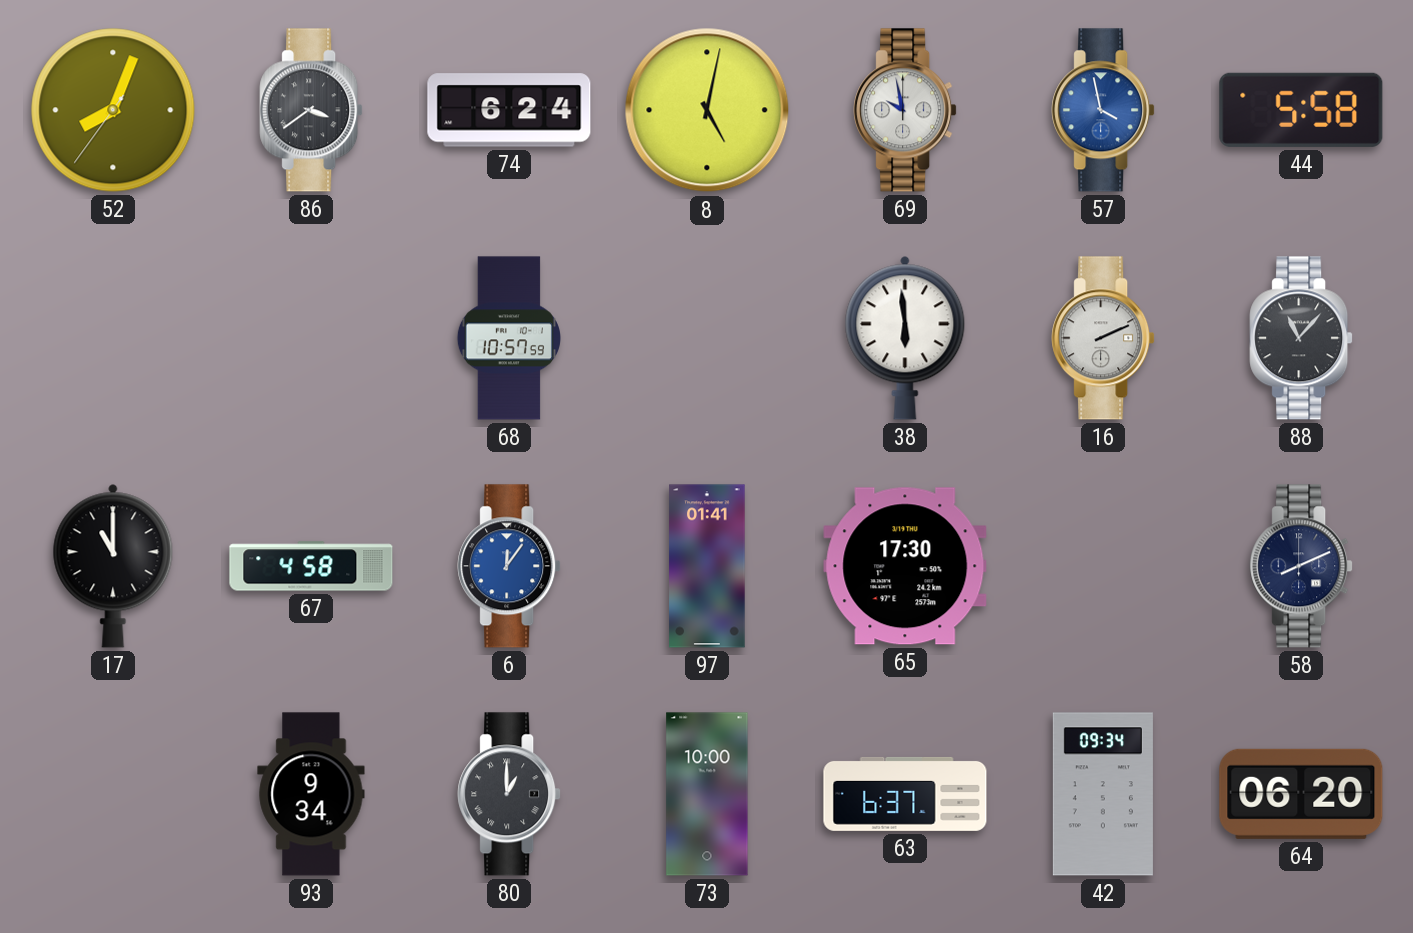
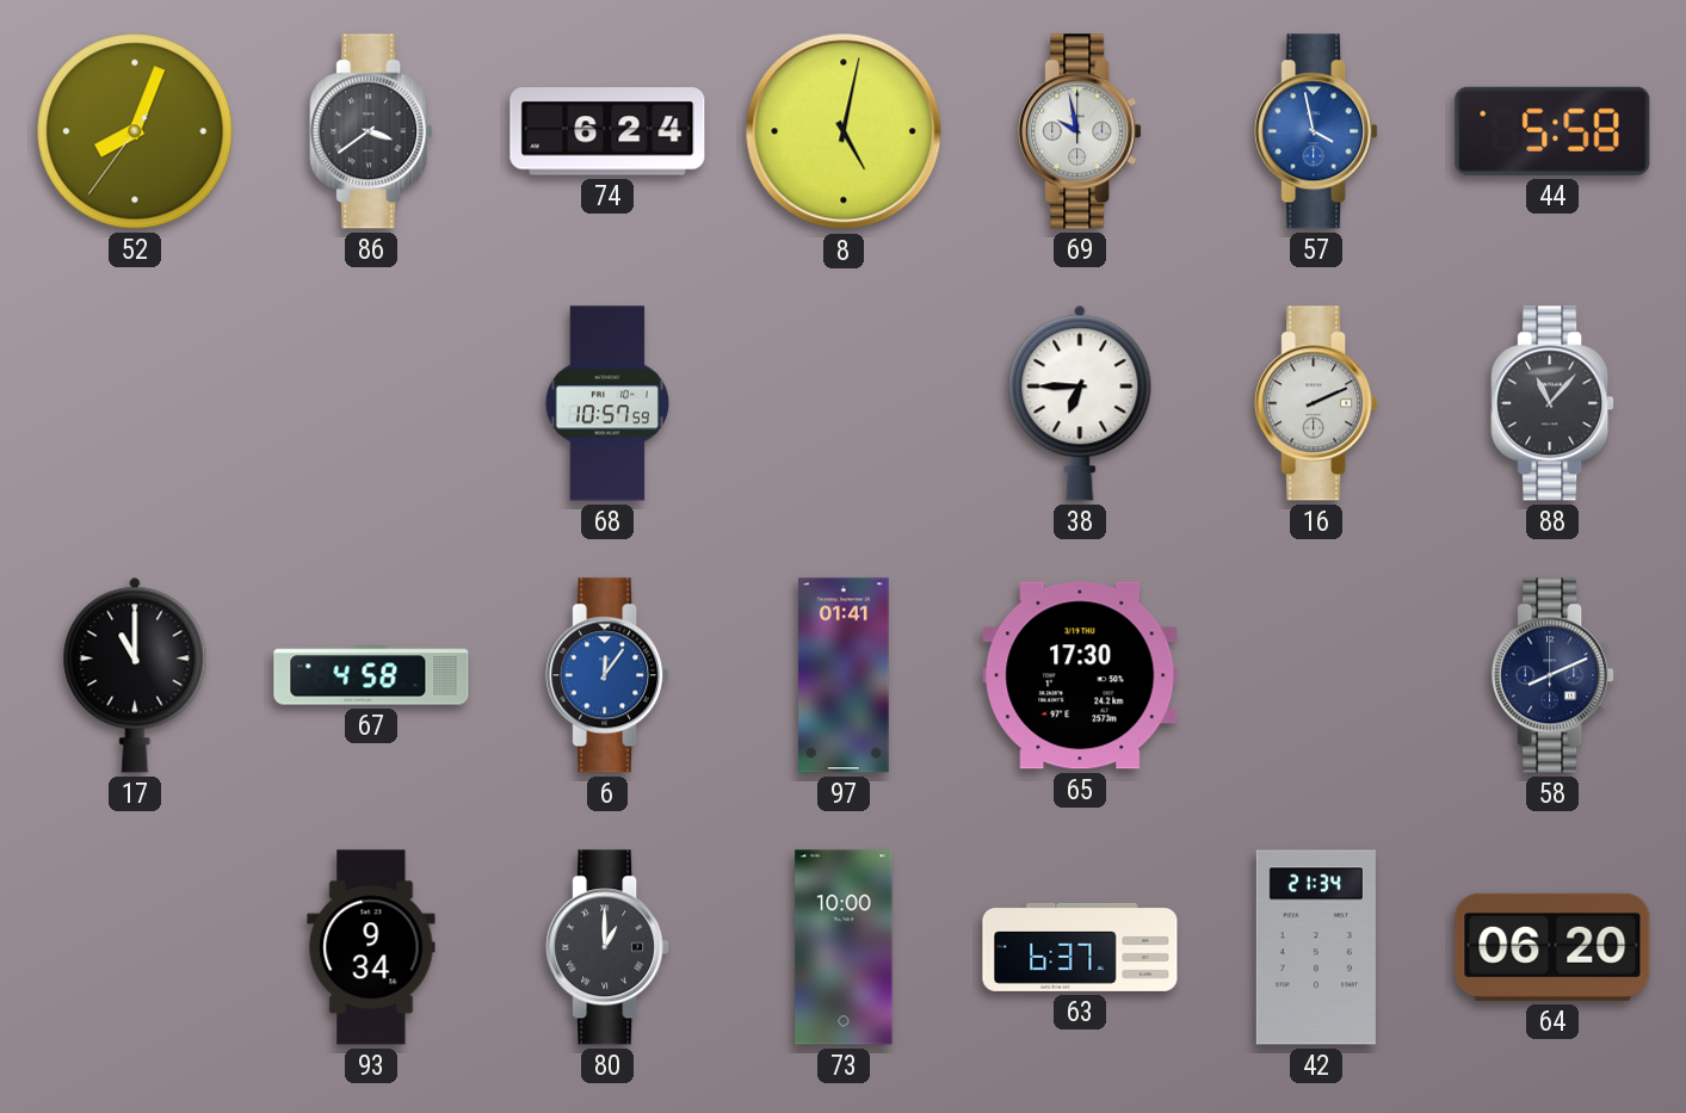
38: 5:59 -> 6:45 (1080, 403)
42: 09:34 -> 21:34 (1316, 947)
